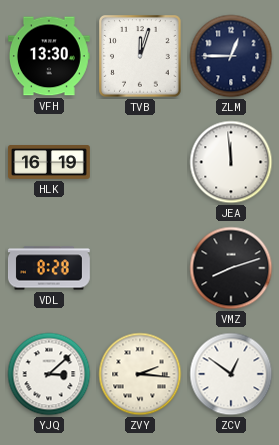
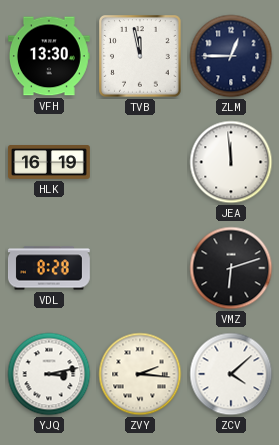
TVB: 12:03 -> 11:58 (141, 57)
VMZ: 8:12 -> 6:12 (231, 268)
YJQ: 3:08 -> 3:13 (49, 374)
ZCV: 12:51 -> 4:08 (231, 374)
